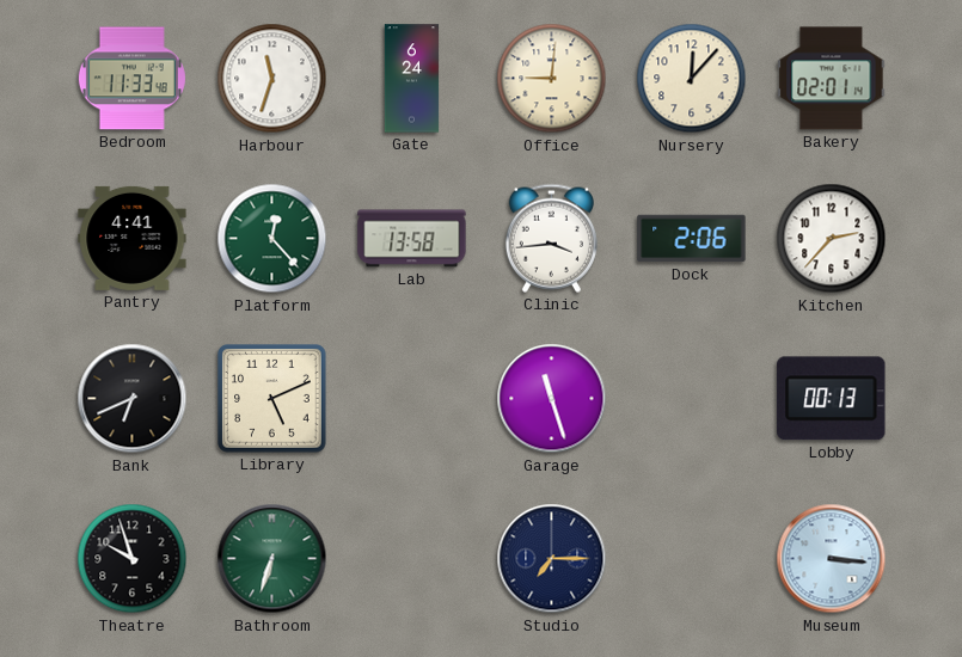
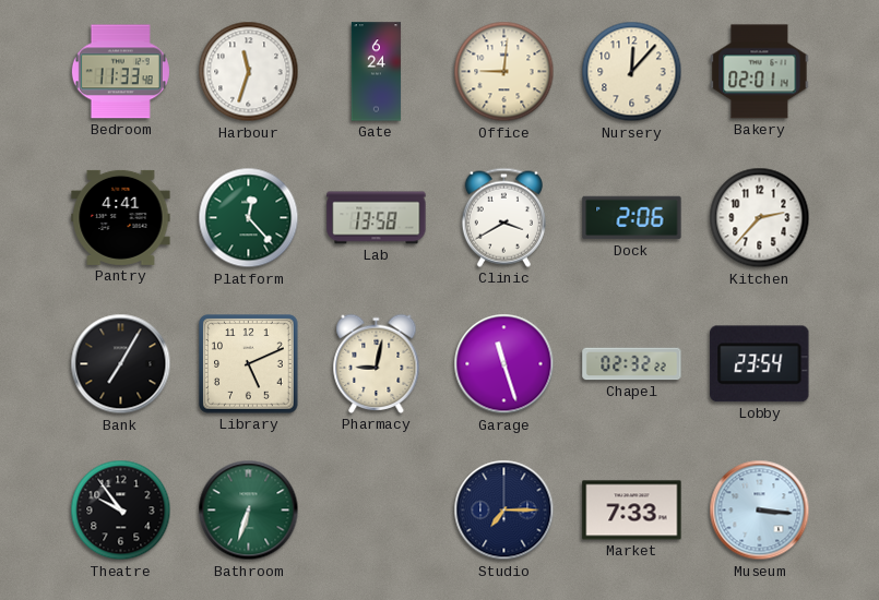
Clinic: 3:44 -> 3:40 (503, 217)
Bank: 6:41 -> 7:05 (121, 364)
Pharmacy: none -> 9:02 (377, 363)
Chapel: none -> 02:32 (632, 364)
Lobby: 00:13 -> 23:54 (760, 364)
Theatre: 9:57 -> 9:54 (121, 511)
Market: none -> 7:33 (632, 511)
